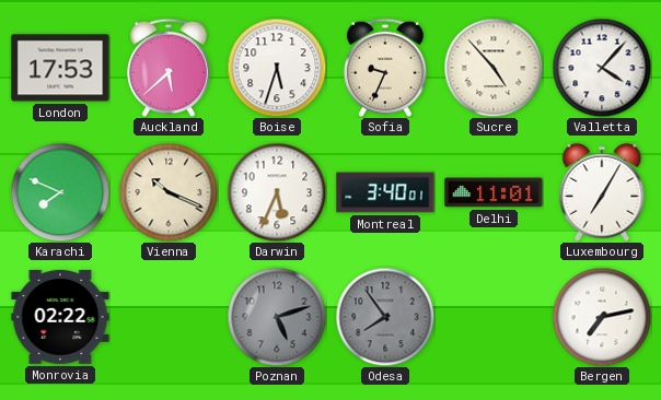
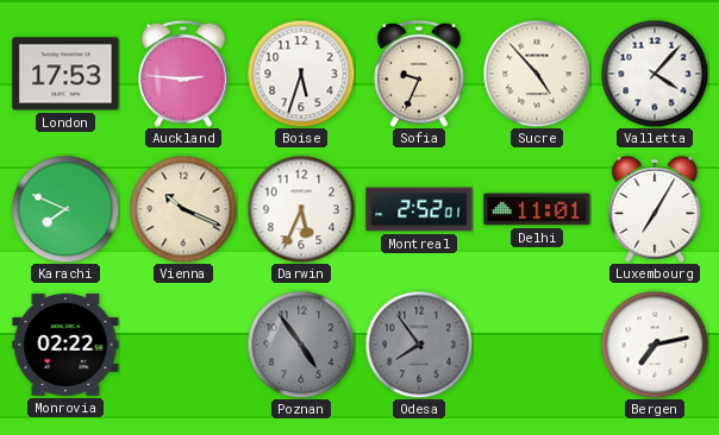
Auckland: 5:38 -> 2:46 (185, 74)
Montreal: 3:40 -> 2:52 (419, 209)
Poznan: 5:12 -> 4:54 (301, 345)
